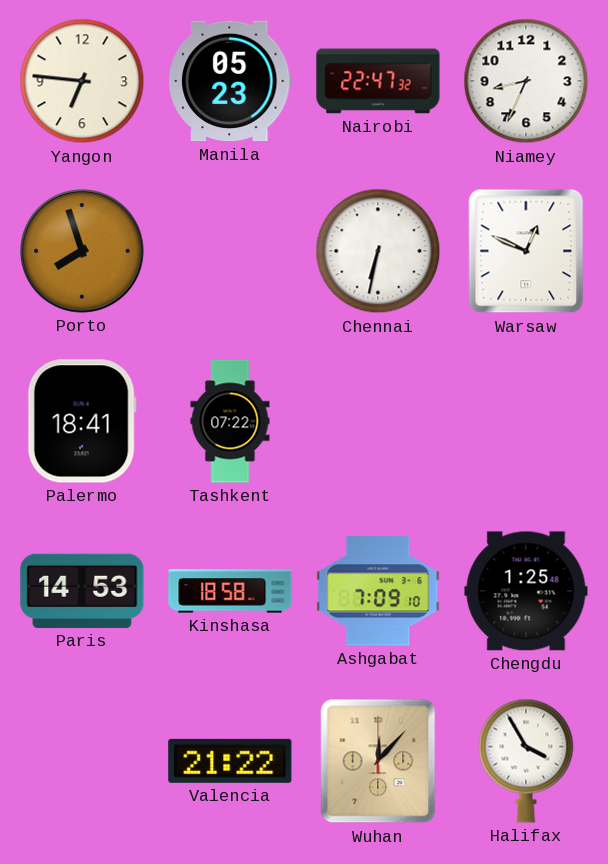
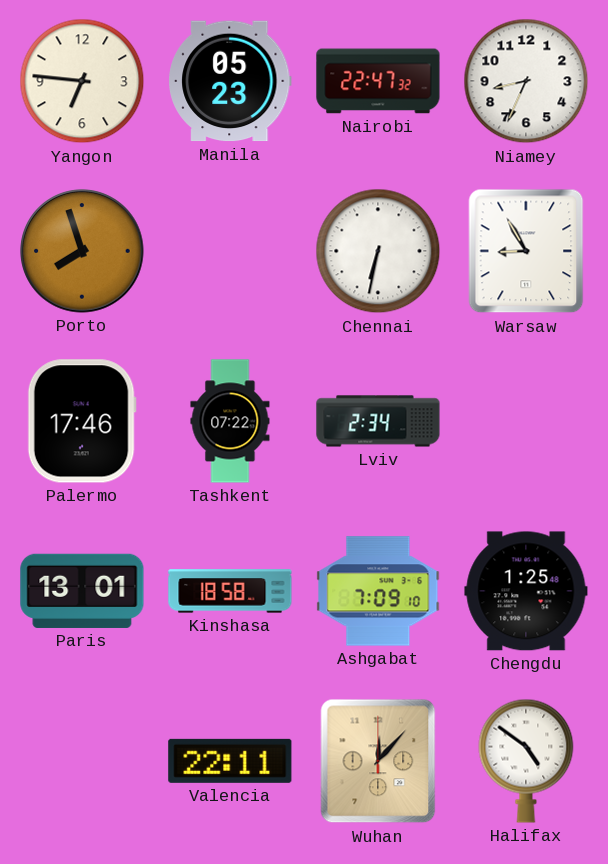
Warsaw: 12:49 -> 8:55 (526, 251)
Palermo: 18:41 -> 17:46 (82, 421)
Lviv: none -> 2:34 (378, 421)
Paris: 14:53 -> 13:01 (82, 591)
Valencia: 21:22 -> 22:11 (230, 761)
Halifax: 3:55 -> 4:51 (526, 761)
